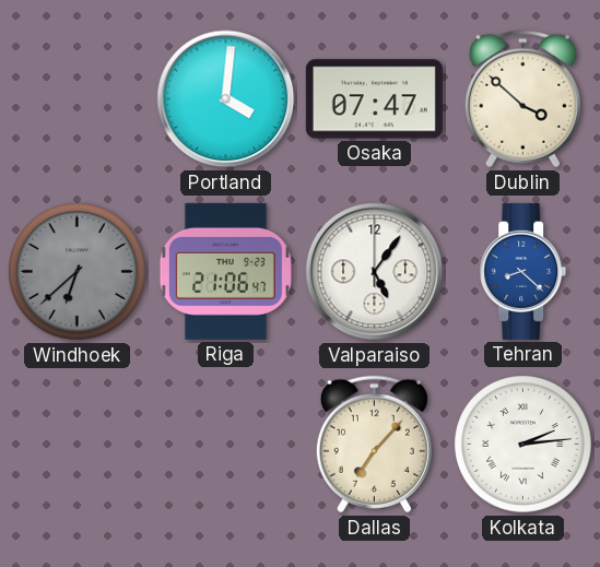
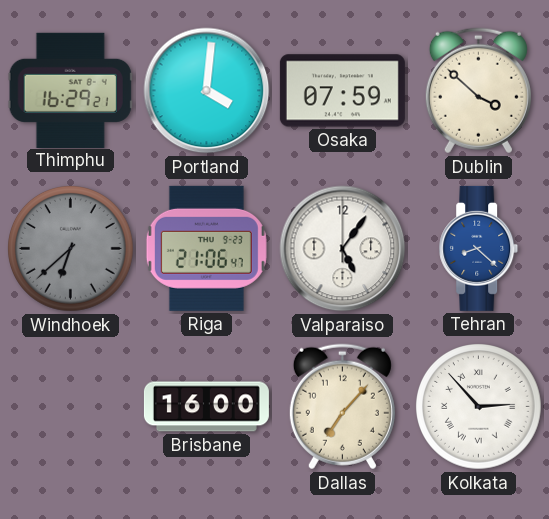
Thimphu: none -> 16:29 (70, 90)
Osaka: 07:47 -> 07:59 (342, 91)
Brisbane: none -> 16:00 (206, 407)
Kolkata: 2:14 -> 2:53 (479, 407)
